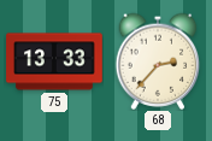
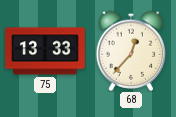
68: 2:37 -> 12:37 (131, 51)
